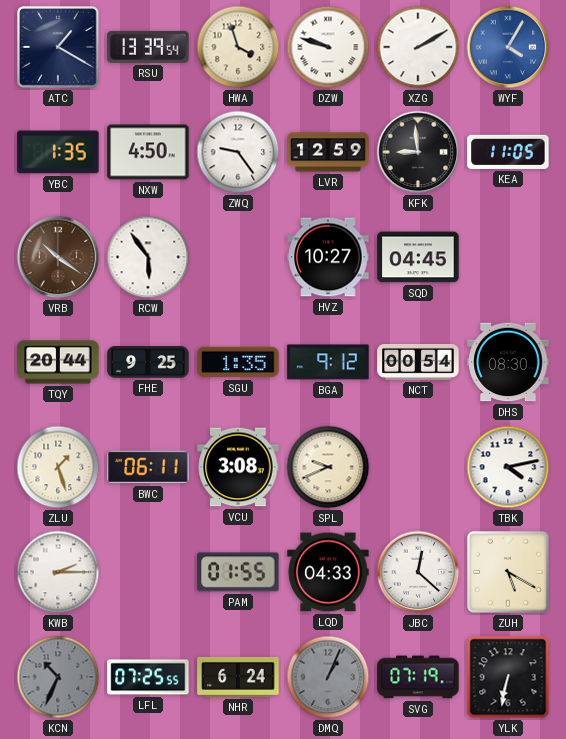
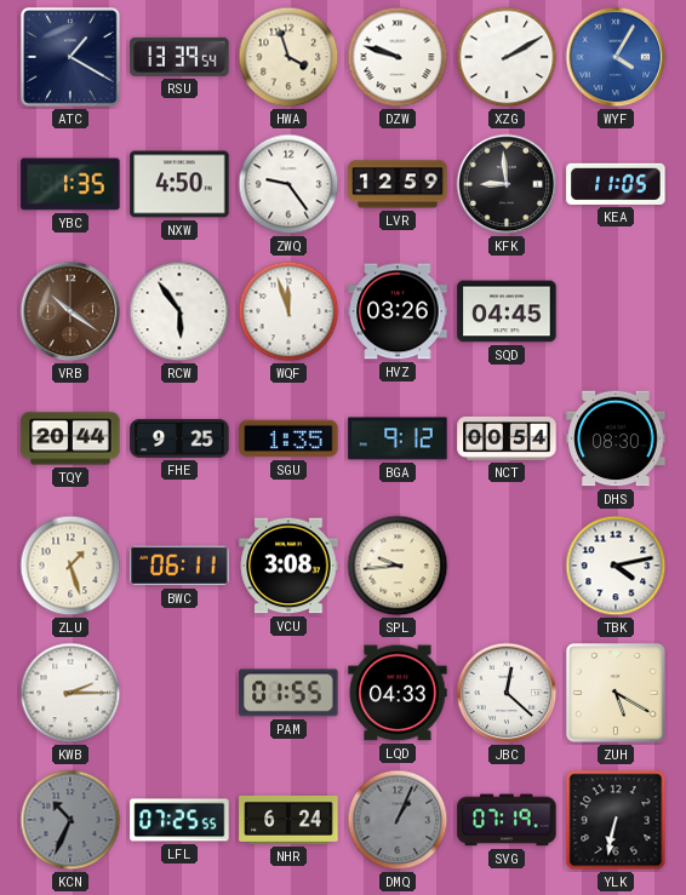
WQF: none -> 11:57 (288, 311)
HVZ: 10:27 -> 03:26 (398, 311)
SPL: 9:41 -> 9:44 (398, 566)
